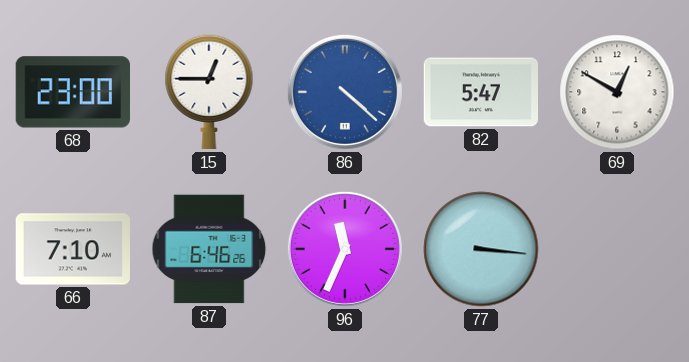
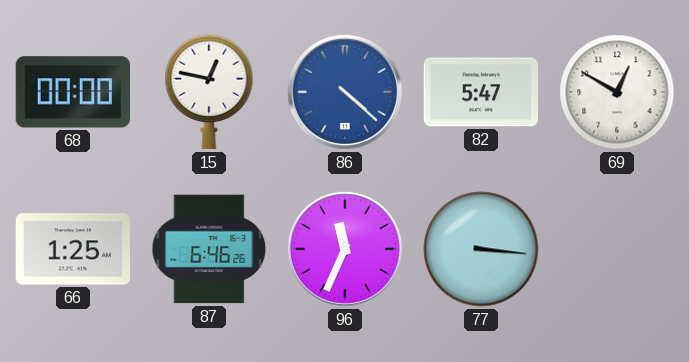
68: 23:00 -> 00:00 (72, 92)
15: 12:45 -> 12:47 (209, 92)
66: 7:10 -> 1:25 (73, 249)
